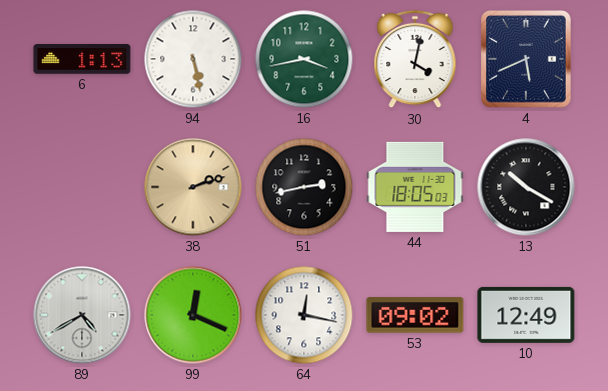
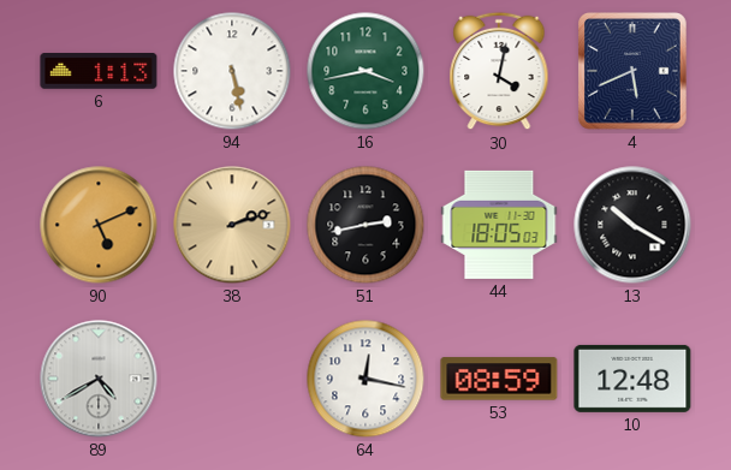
90: none -> 5:11 (99, 225)
99: 12:19 -> none (193, 315)
53: 09:02 -> 08:59 (499, 379)
10: 12:49 -> 12:48 (632, 379)
